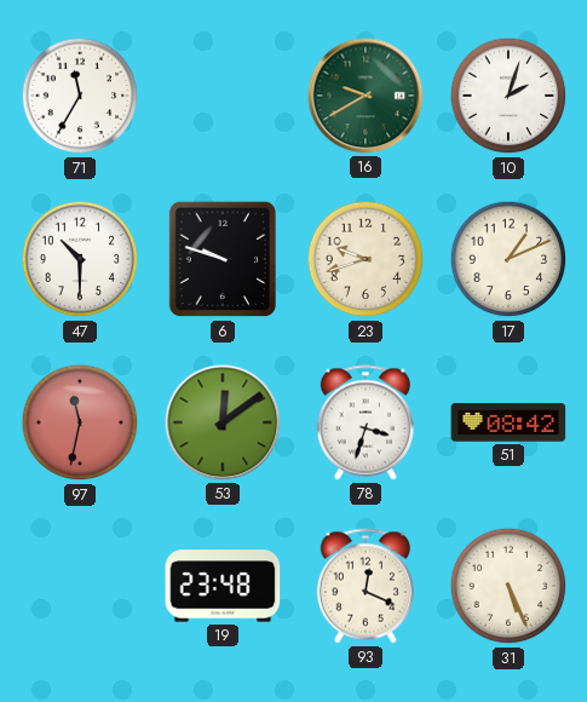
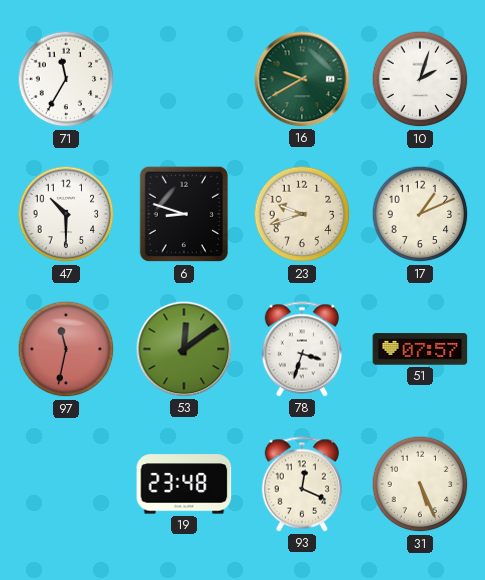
6: 9:48 -> 8:48 (184, 214)
51: 08:42 -> 07:57 (420, 349)
